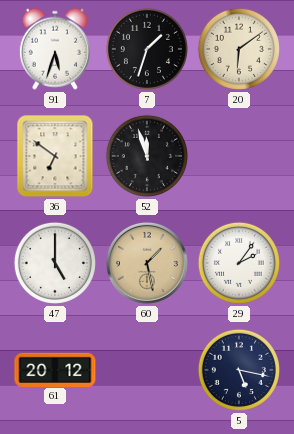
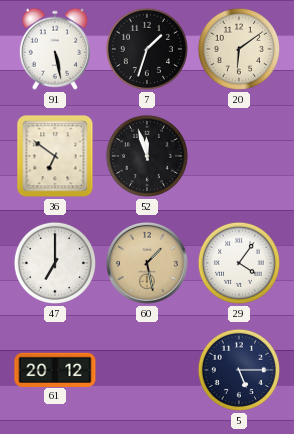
91: 5:33 -> 5:28 (55, 49)
47: 5:00 -> 7:00 (55, 263)
29: 2:06 -> 4:06 (239, 263)
5: 5:17 -> 5:15 (239, 370)
